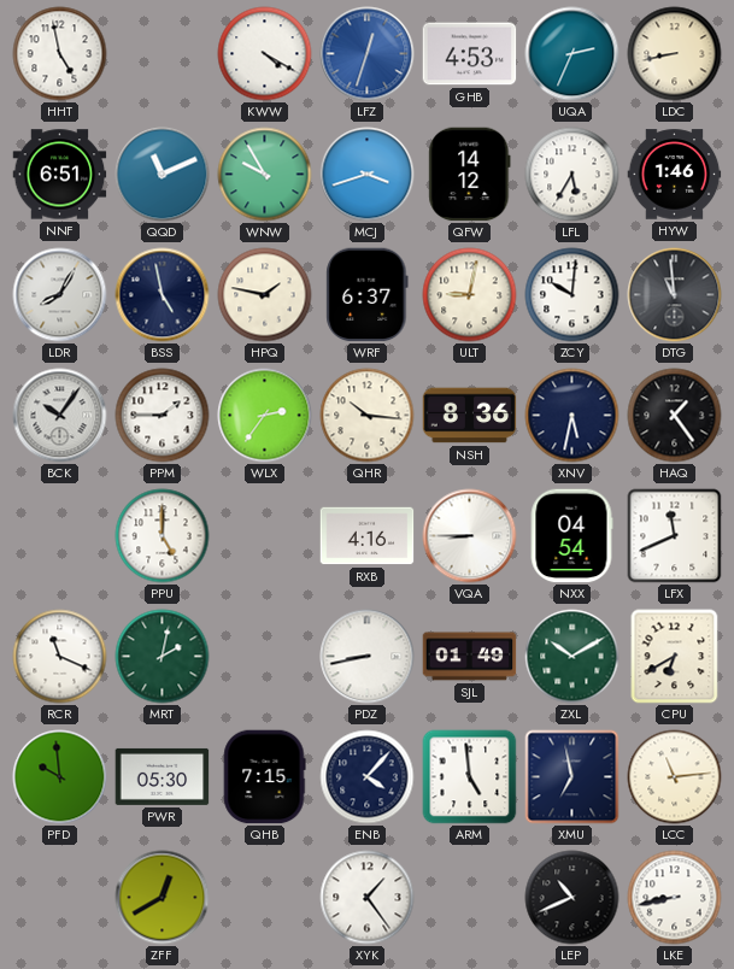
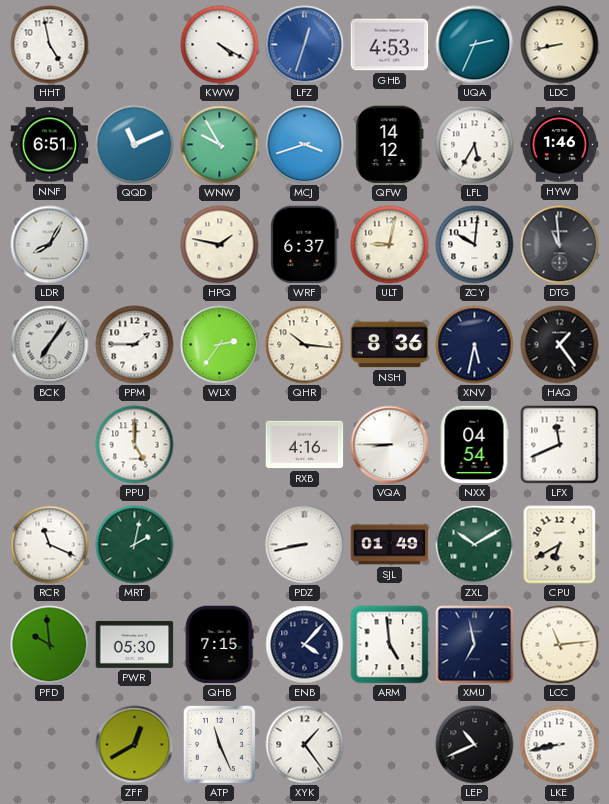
BSS: 4:58 -> none (163, 295)
BCK: 10:06 -> 7:06 (50, 345)
ATP: none -> 11:26 (219, 744)
